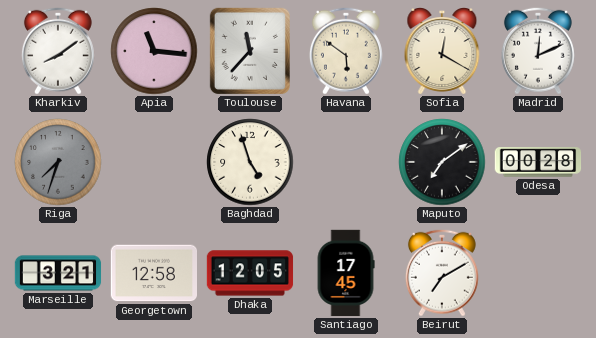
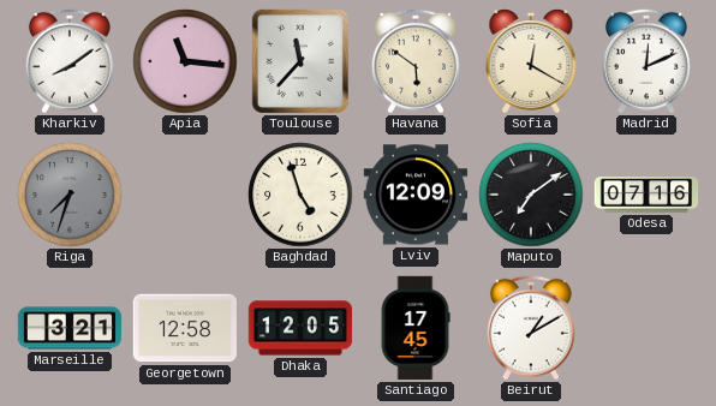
Lviv: none -> 12:09 (416, 195)
Odesa: 00:28 -> 07:16 (646, 195)
Beirut: 7:10 -> 1:10 (531, 328)
